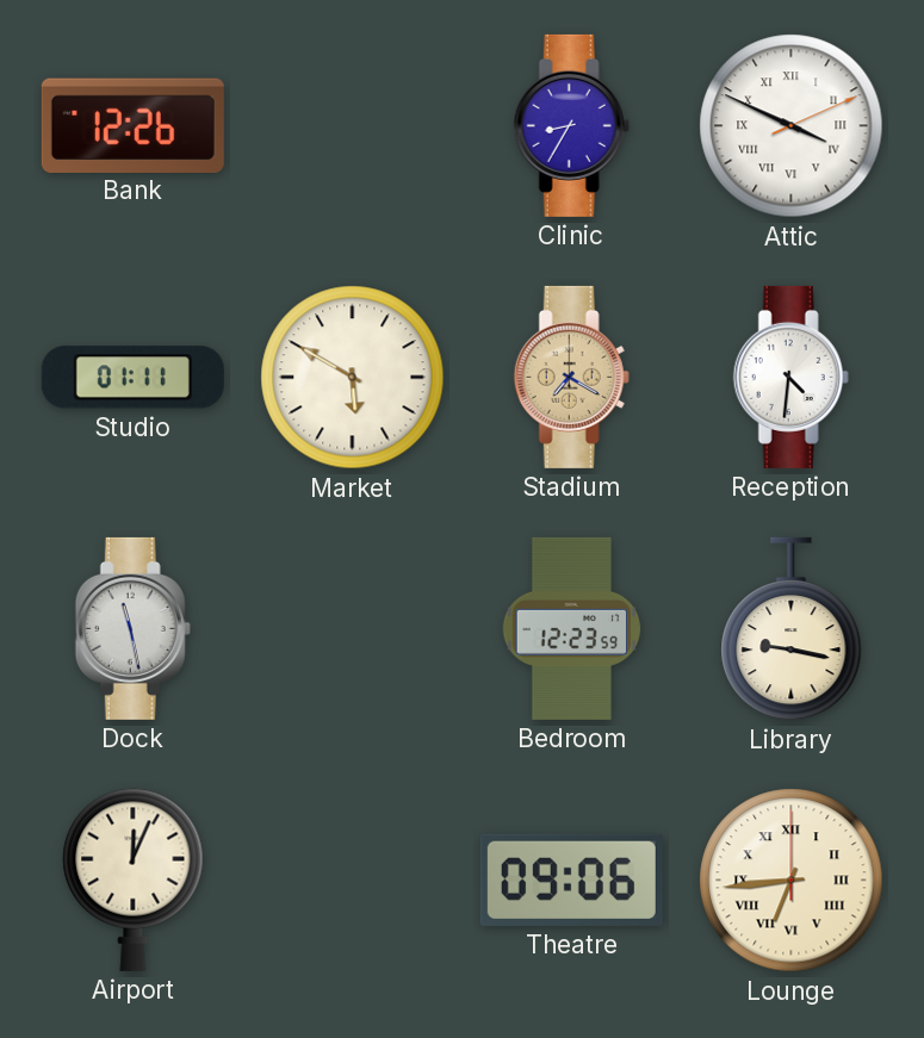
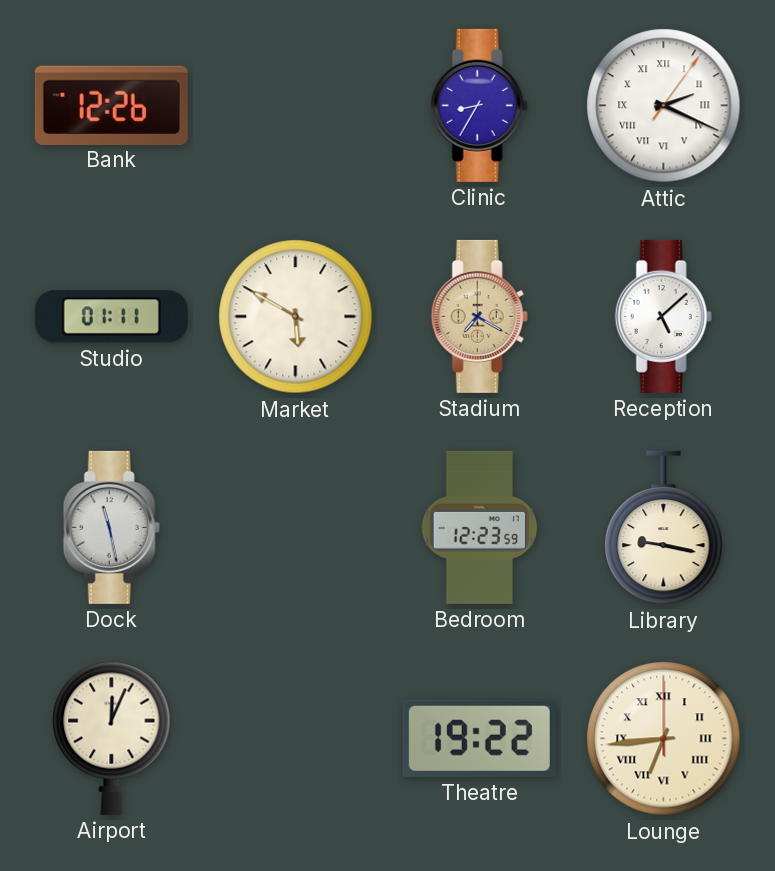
Attic: 3:49 -> 2:19 (664, 106)
Reception: 4:31 -> 5:08 (663, 316)
Theatre: 09:06 -> 19:22 (479, 738)
